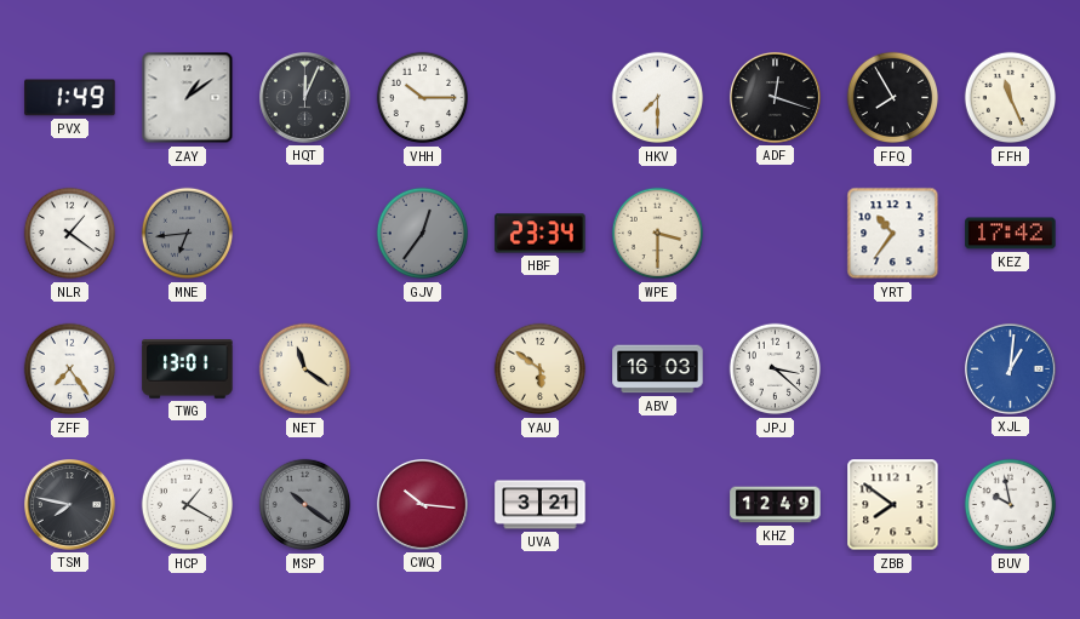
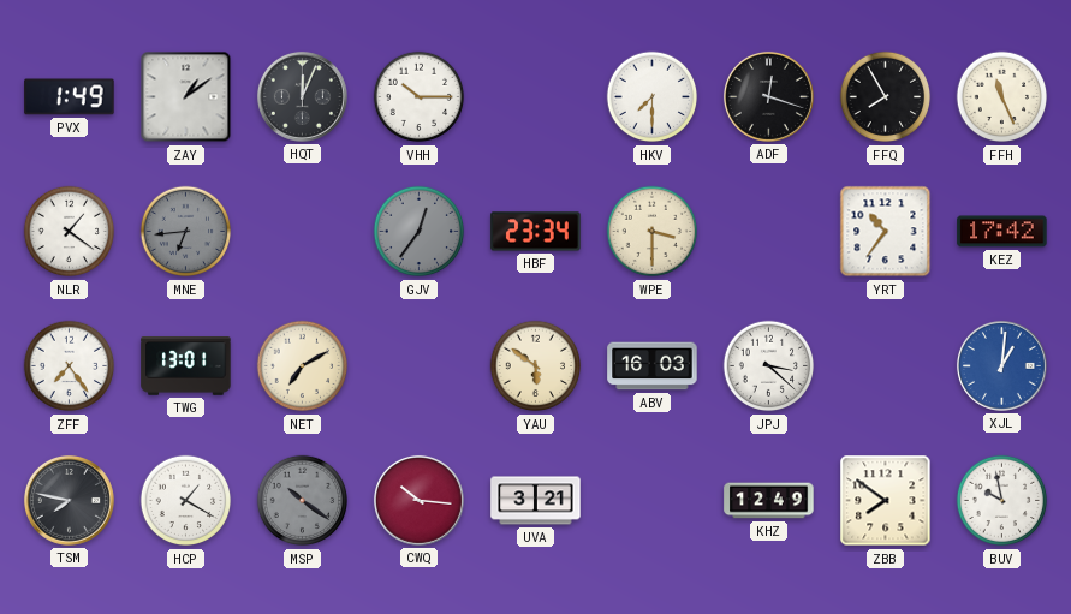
NET: 11:21 -> 7:10 (303, 366)
